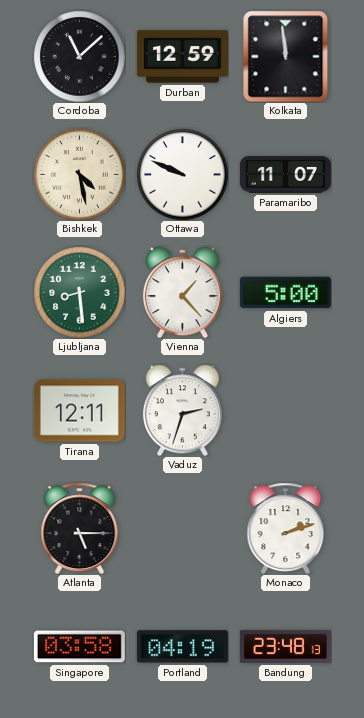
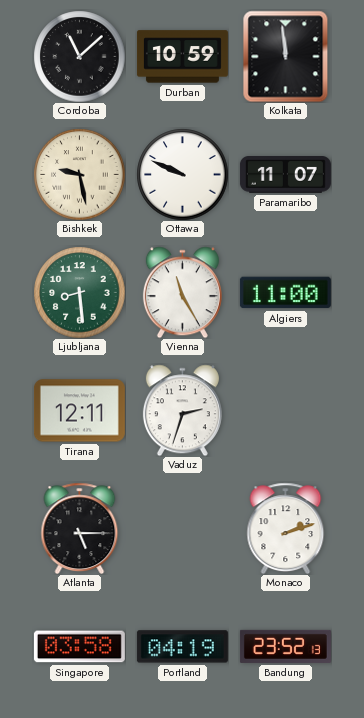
Durban: 12:59 -> 10:59 (182, 57)
Bishkek: 4:28 -> 9:28 (79, 174)
Vienna: 1:23 -> 11:25 (182, 292)
Algiers: 5:00 -> 11:00 (285, 293)
Bandung: 23:48 -> 23:52 (285, 646)
